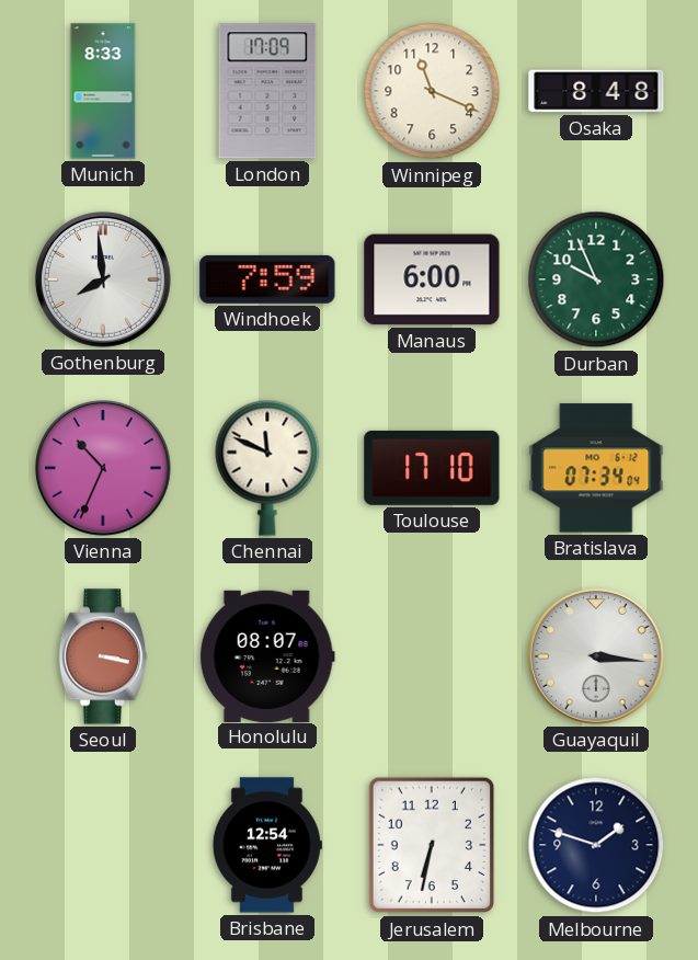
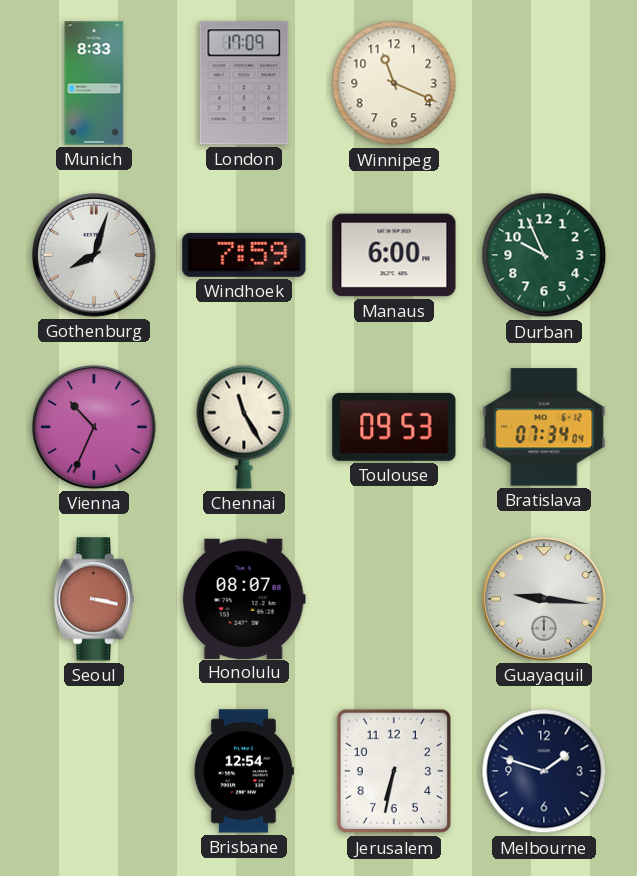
Osaka: 8:48 -> none (596, 91)
Gothenburg: 7:59 -> 8:03 (95, 256)
Chennai: 11:49 -> 11:25 (244, 427)
Toulouse: 17:10 -> 09:53 (394, 427)
Guayaquil: 3:16 -> 9:16 (545, 600)
